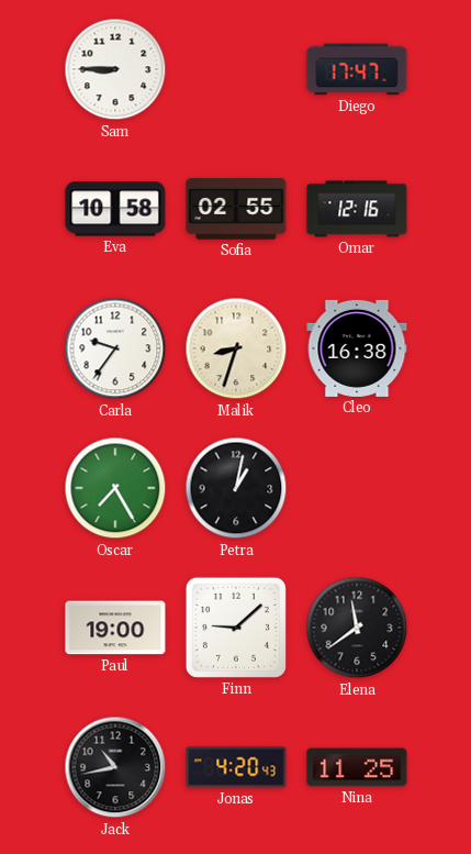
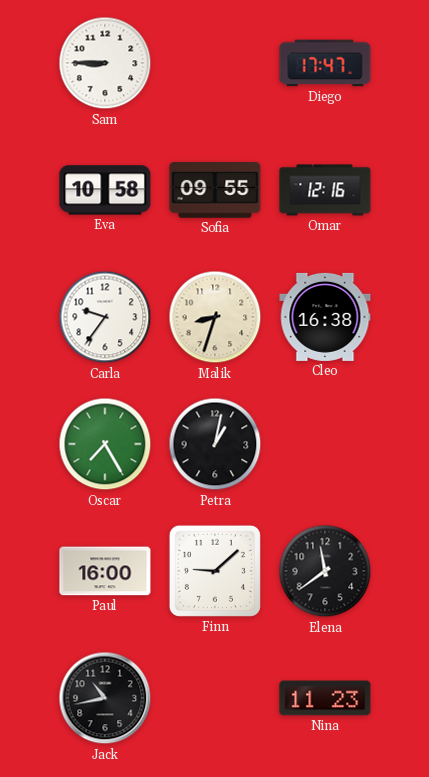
Sofia: 02:55 -> 09:55 (215, 191)
Paul: 19:00 -> 16:00 (105, 571)
Jonas: 4:20 -> none (236, 767)
Nina: 11:25 -> 11:23 (325, 698)
